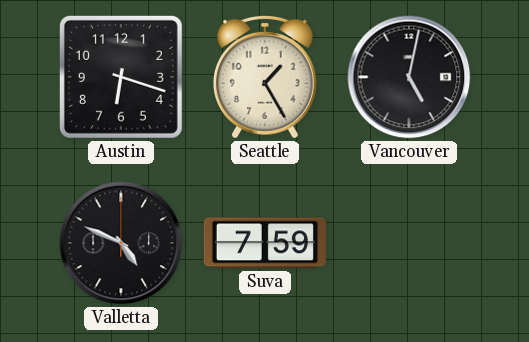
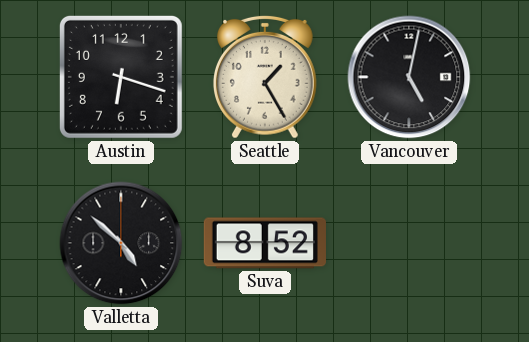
Valletta: 4:49 -> 4:52 (121, 243)
Suva: 7:59 -> 8:52 (265, 243)
